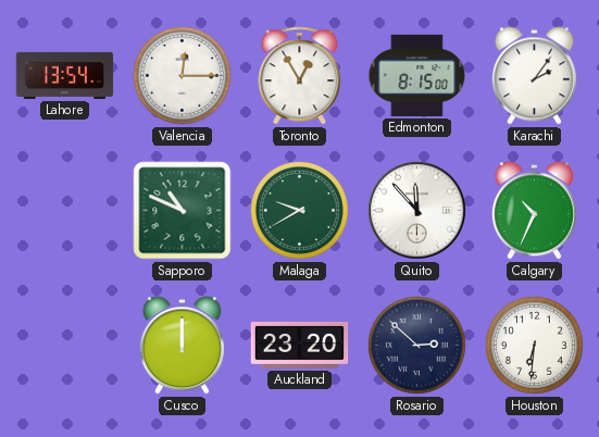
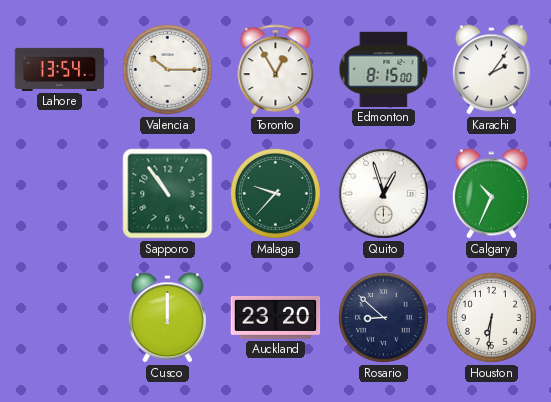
Valencia: 12:15 -> 10:15 (167, 69)
Sapporo: 10:49 -> 10:54 (168, 194)
Malaga: 9:40 -> 9:37 (275, 193)
Quito: 11:53 -> 12:57 (383, 193)
Rosario: 2:52 -> 8:52 (383, 317)
